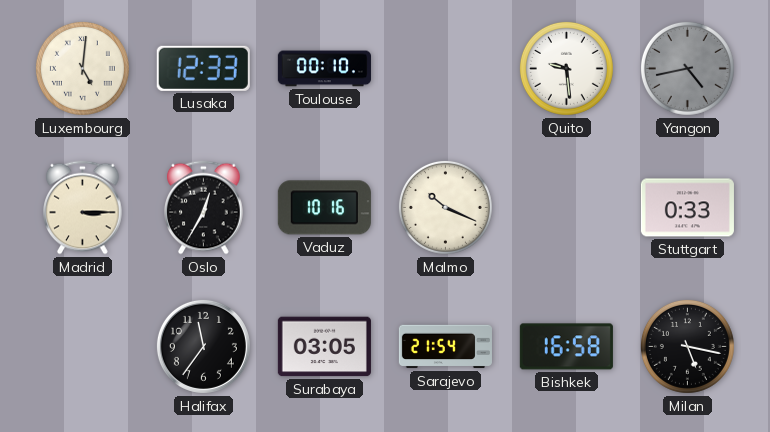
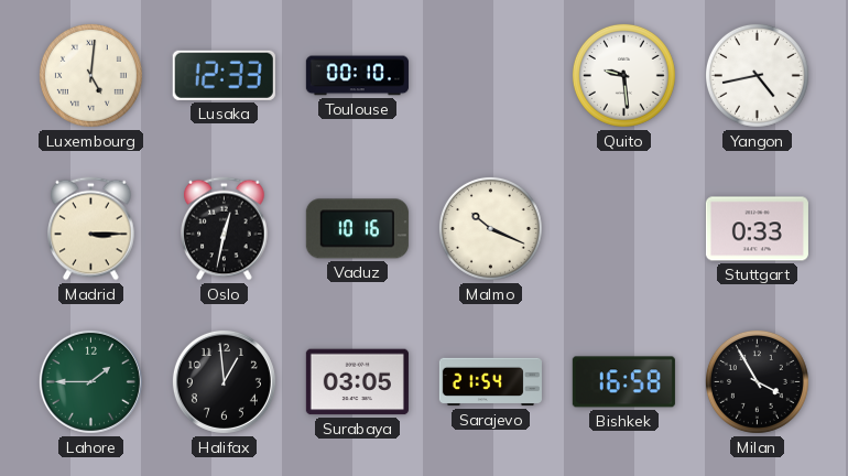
Yangon dial: grey -> white (757, 75)
Oslo: 12:35 -> 12:32 (225, 229)
Lahore: none -> 1:45 (90, 381)
Halifax: 11:36 -> 12:59 (224, 381)
Milan: 5:17 -> 3:55 (757, 381)
